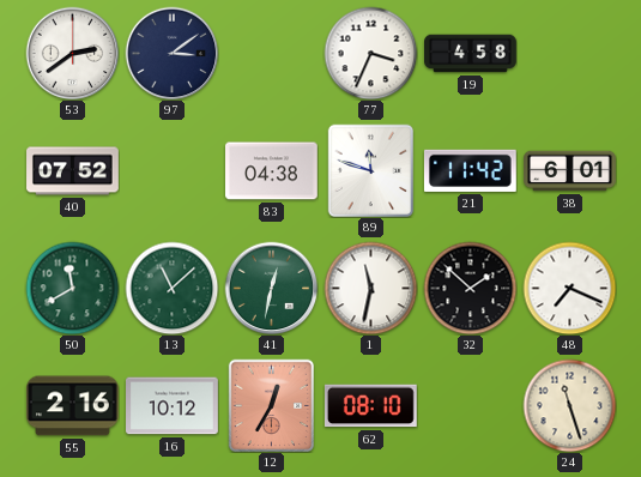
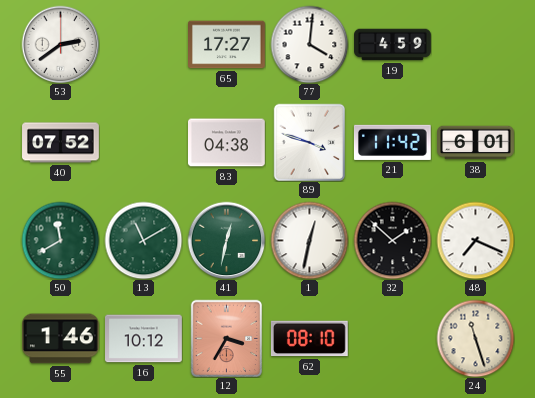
97: 3:09 -> none (171, 53)
65: none -> 17:27 (227, 45)
77: 3:34 -> 4:01 (309, 44)
19: 4:58 -> 4:59 (393, 45)
89: 11:48 -> 3:48 (310, 142)
13: 11:08 -> 11:10 (143, 240)
1: 11:32 -> 12:32 (309, 240)
55: 2:16 -> 1:46 (61, 339)
12: 12:35 -> 3:35 (227, 338)
